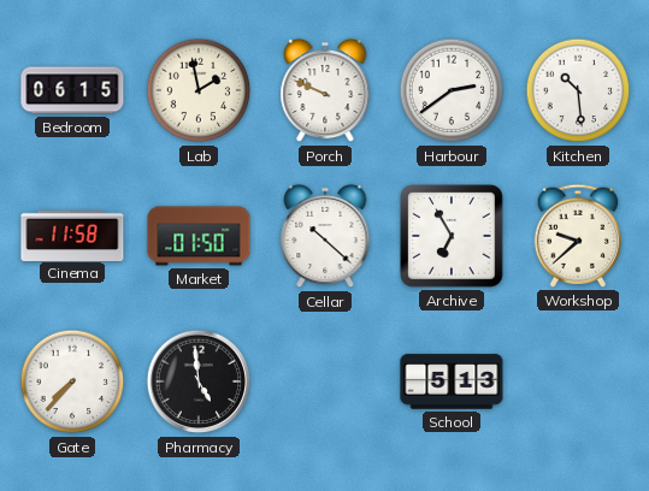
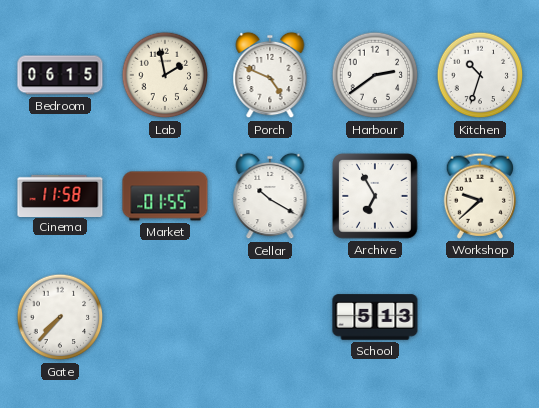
Porch: 9:49 -> 4:49 (270, 75)
Kitchen: 10:29 -> 10:33 (480, 75)
Market: 01:50 -> 01:55 (165, 196)
Cellar: 10:22 -> 10:20 (270, 196)
Pharmacy: 4:59 -> none (199, 381)
